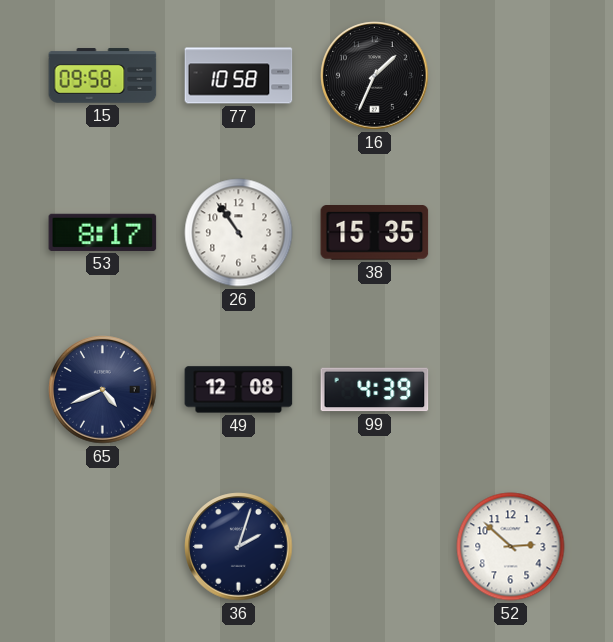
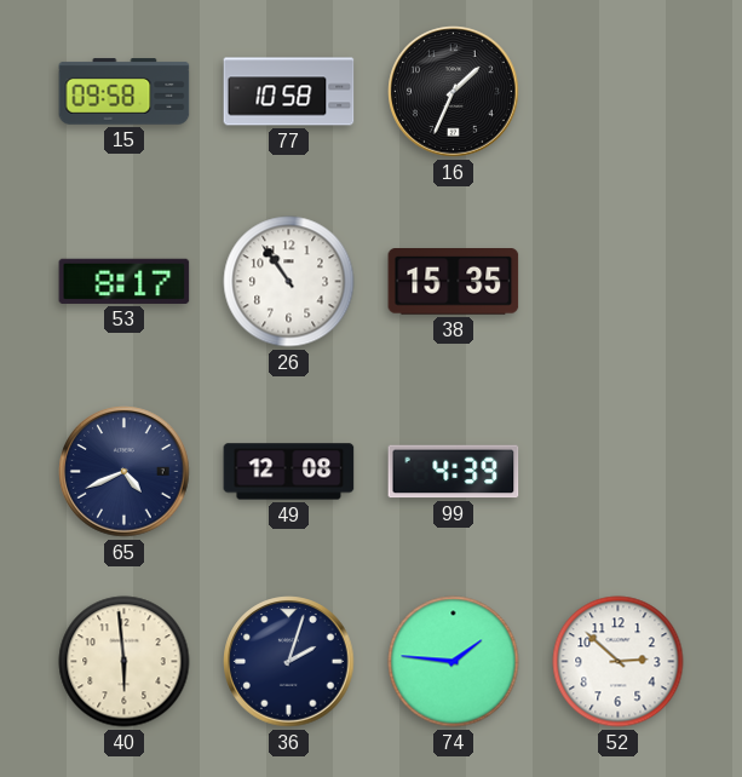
40: none -> 5:59 (125, 662)
74: none -> 1:46 (454, 662)
